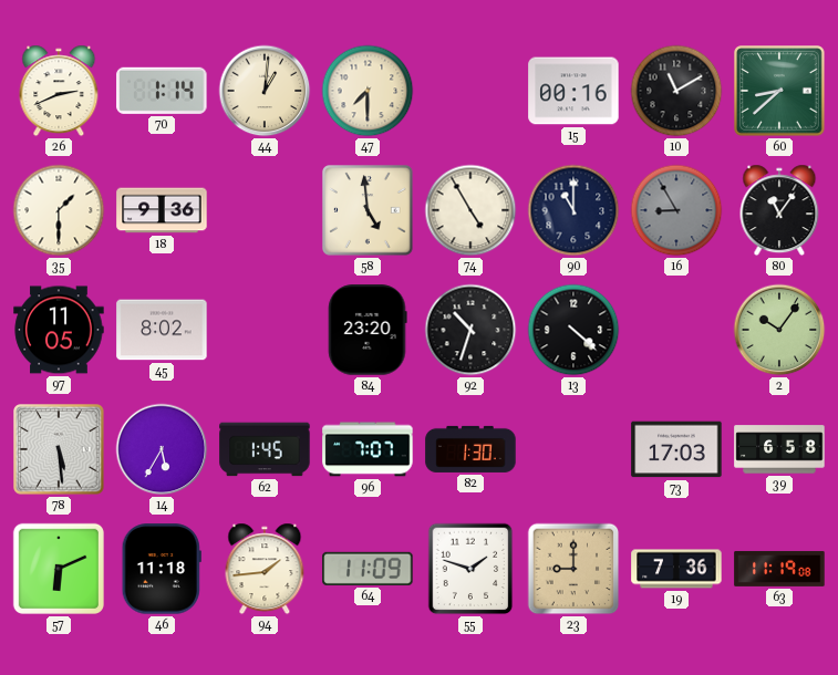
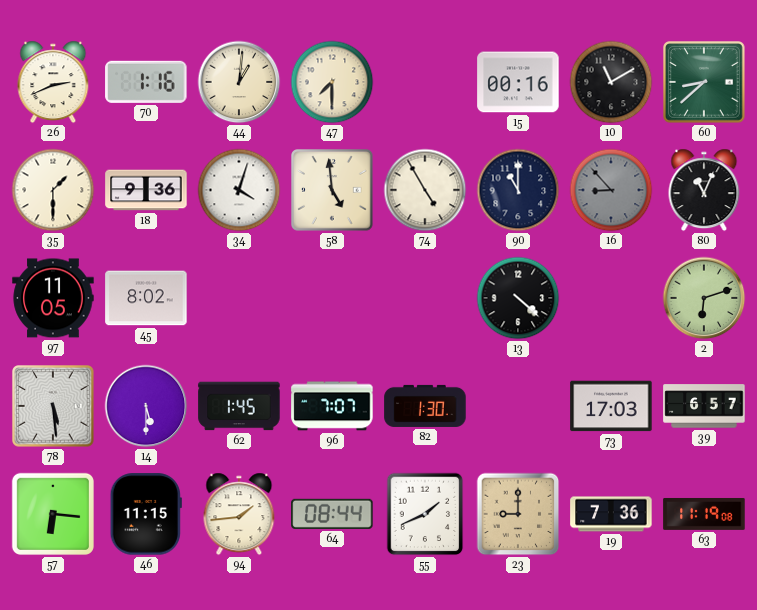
70: 1:14 -> 1:16 (146, 82)
34: none -> 4:03 (239, 190)
16: 8:55 -> 8:53 (611, 190)
80: 11:06 -> 11:04 (704, 190)
84: 23:20 -> none (368, 330)
92: 10:33 -> none (470, 330)
2: 10:06 -> 6:12 (704, 298)
14: 5:35 -> 5:30 (146, 406)
39: 6:58 -> 6:57 (704, 406)
57: 6:11 -> 6:16 (53, 514)
46: 11:18 -> 11:15 (146, 514)
64: 11:09 -> 08:44 (332, 514)
55: 1:48 -> 1:41 (425, 514)
